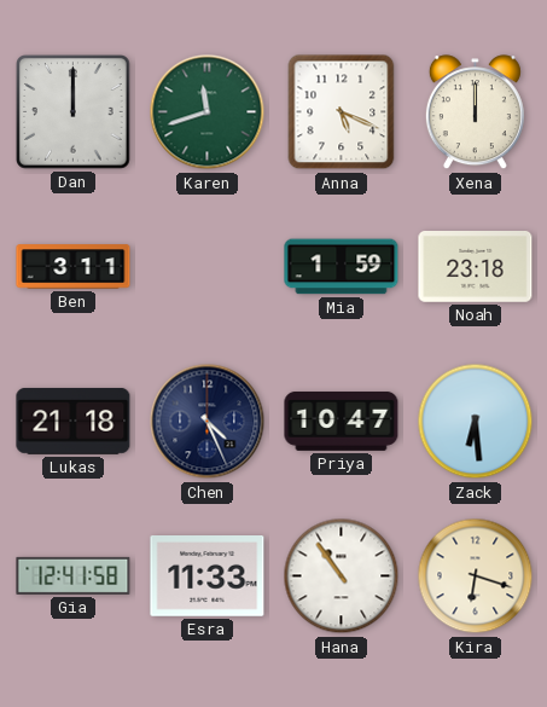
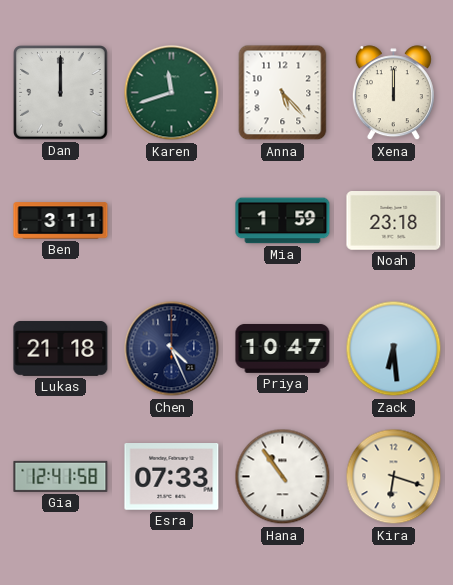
Anna: 5:19 -> 5:23 (283, 93)
Esra: 11:33 -> 07:33 (172, 477)
